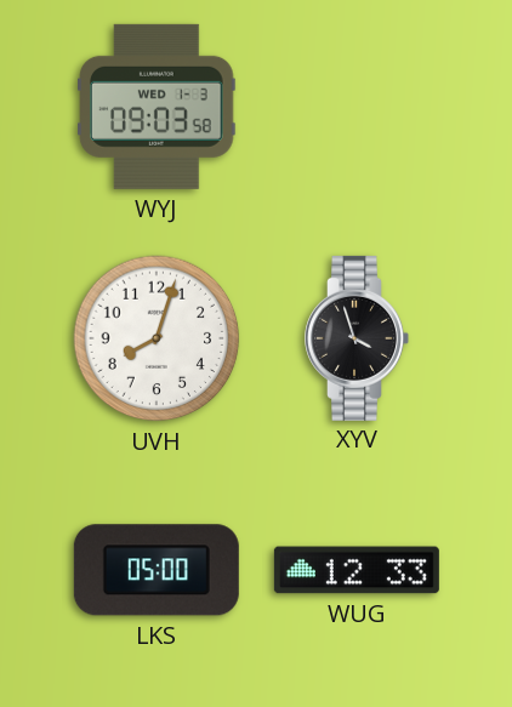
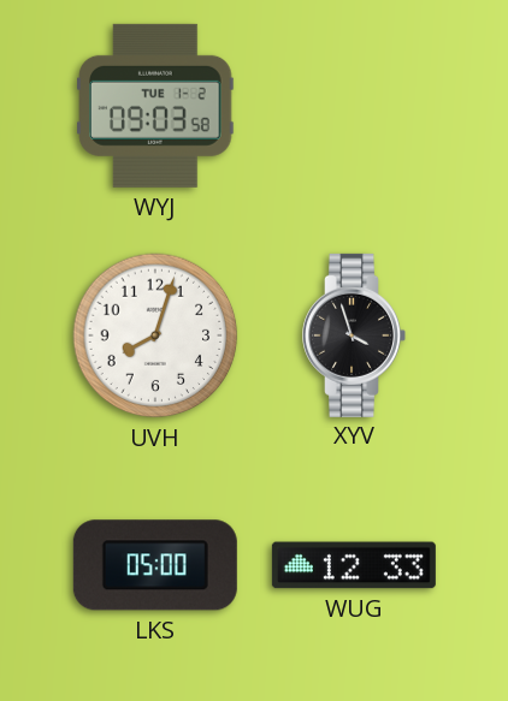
WYJ date: WED 1-3 -> TUE 1-2 (155, 106)
